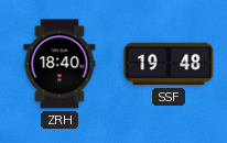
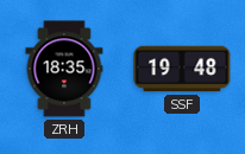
ZRH: 18:40 -> 18:35 (64, 69)
